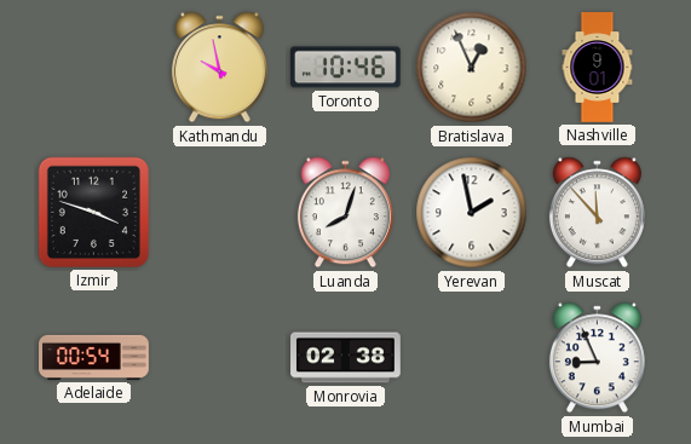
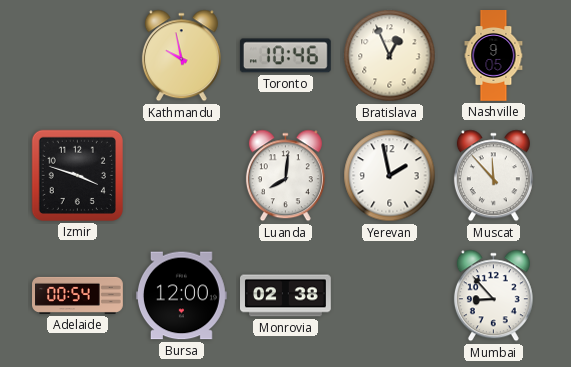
Nashville: 9:01 -> 9:05 (494, 56)
Luanda: 8:03 -> 8:01 (285, 176)
Bursa: none -> 12:00 (181, 296)
Mumbai: 8:56 -> 8:53 (493, 296)
